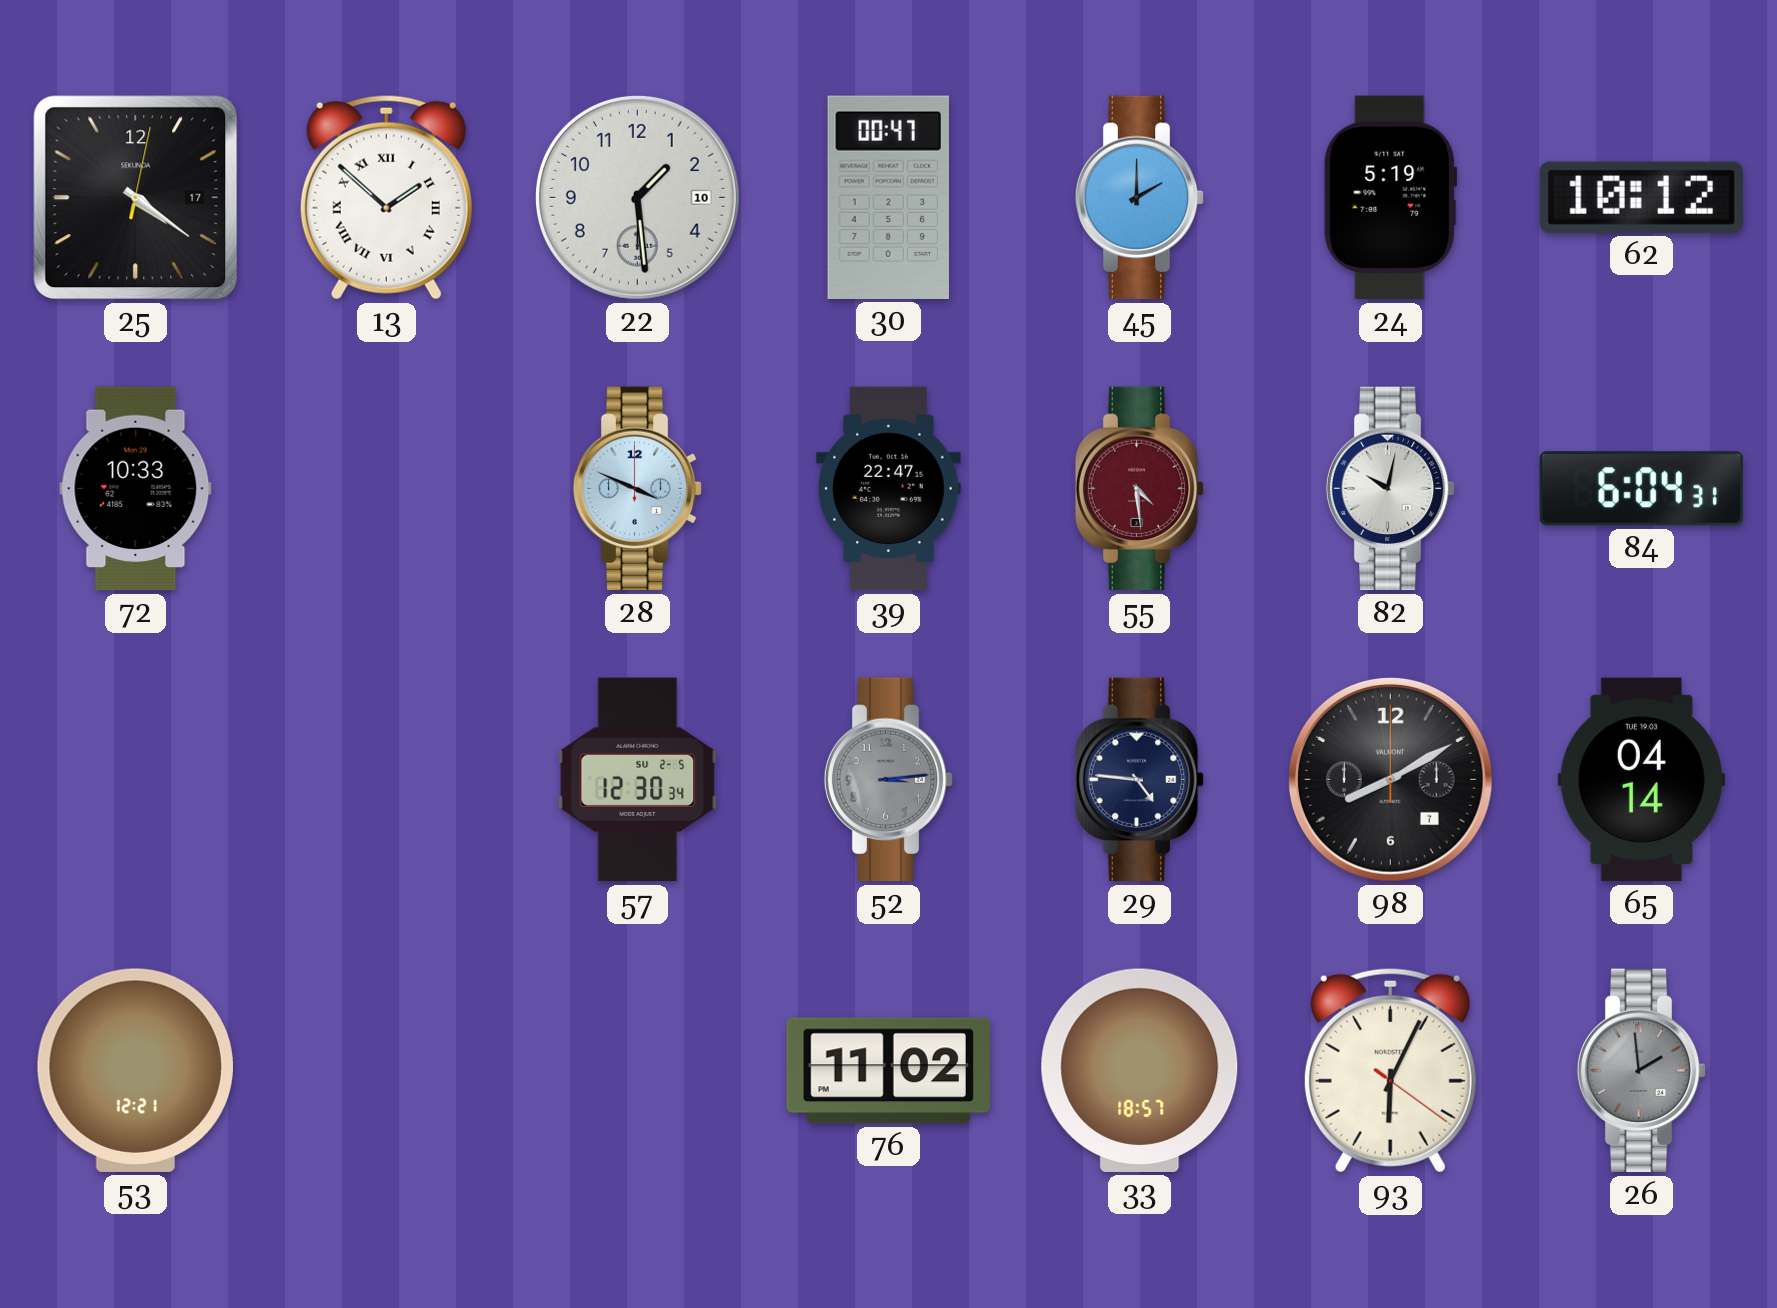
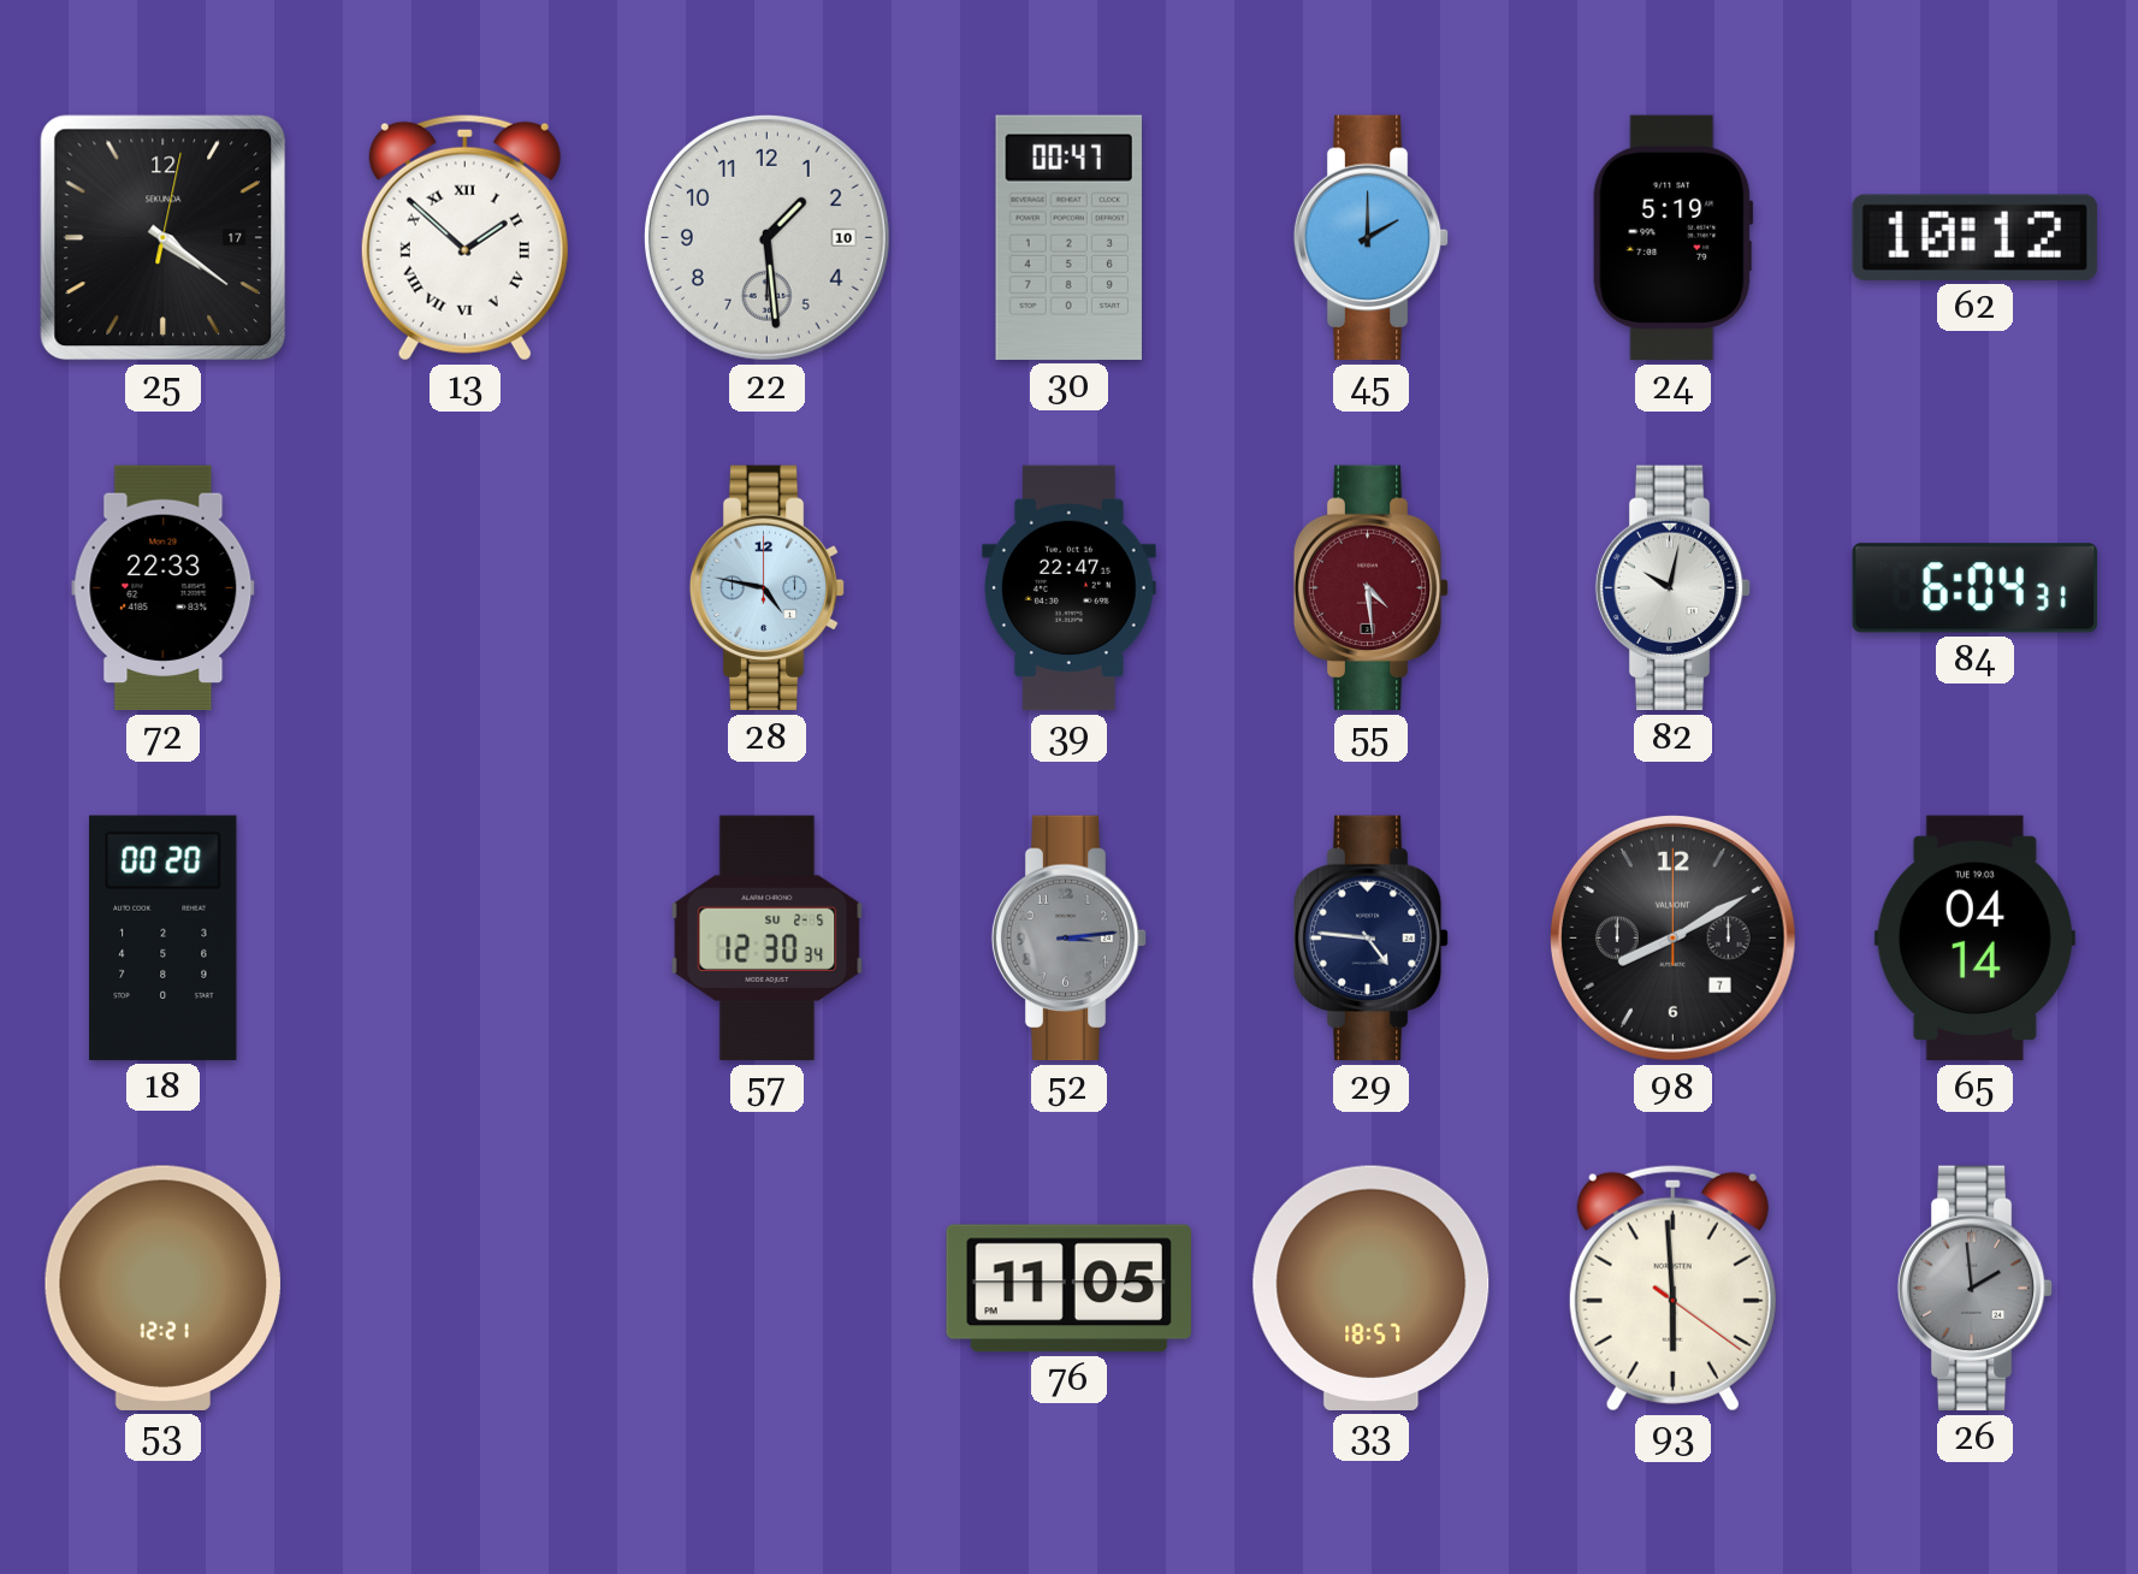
72: 10:33 -> 22:33 (164, 588)
28: 3:49 -> 4:47 (768, 588)
18: none -> 00:20 (164, 937)
76: 11:02 -> 11:05 (1068, 1289)
93: 6:04 -> 5:59 (1672, 1288)
